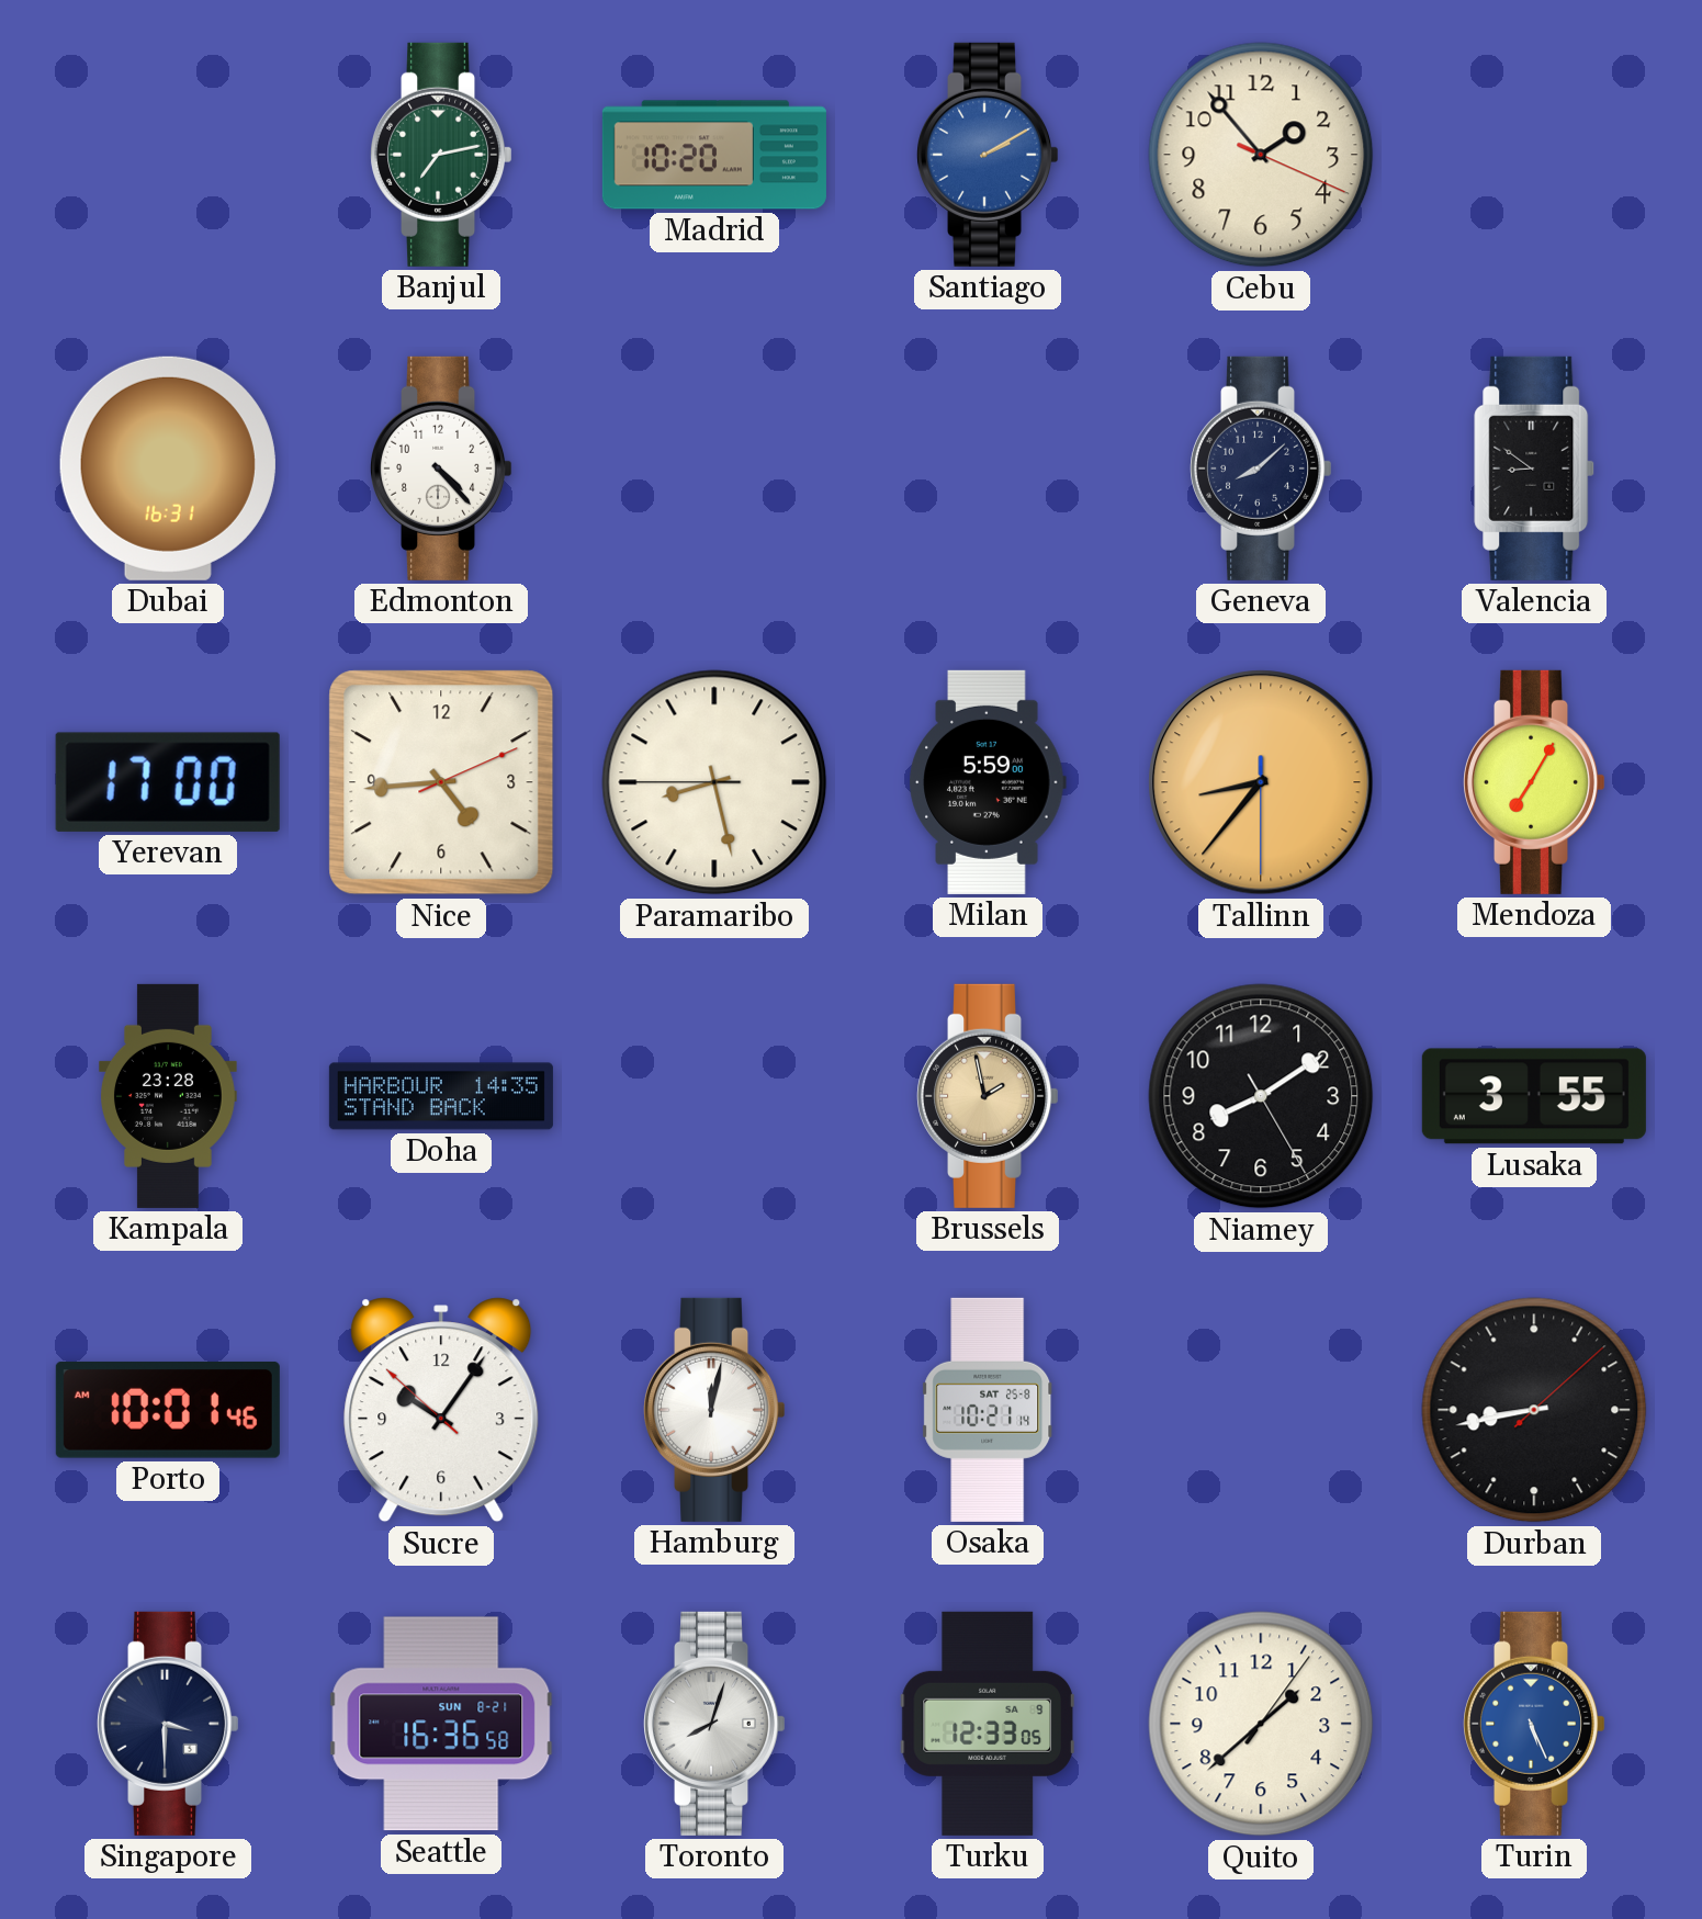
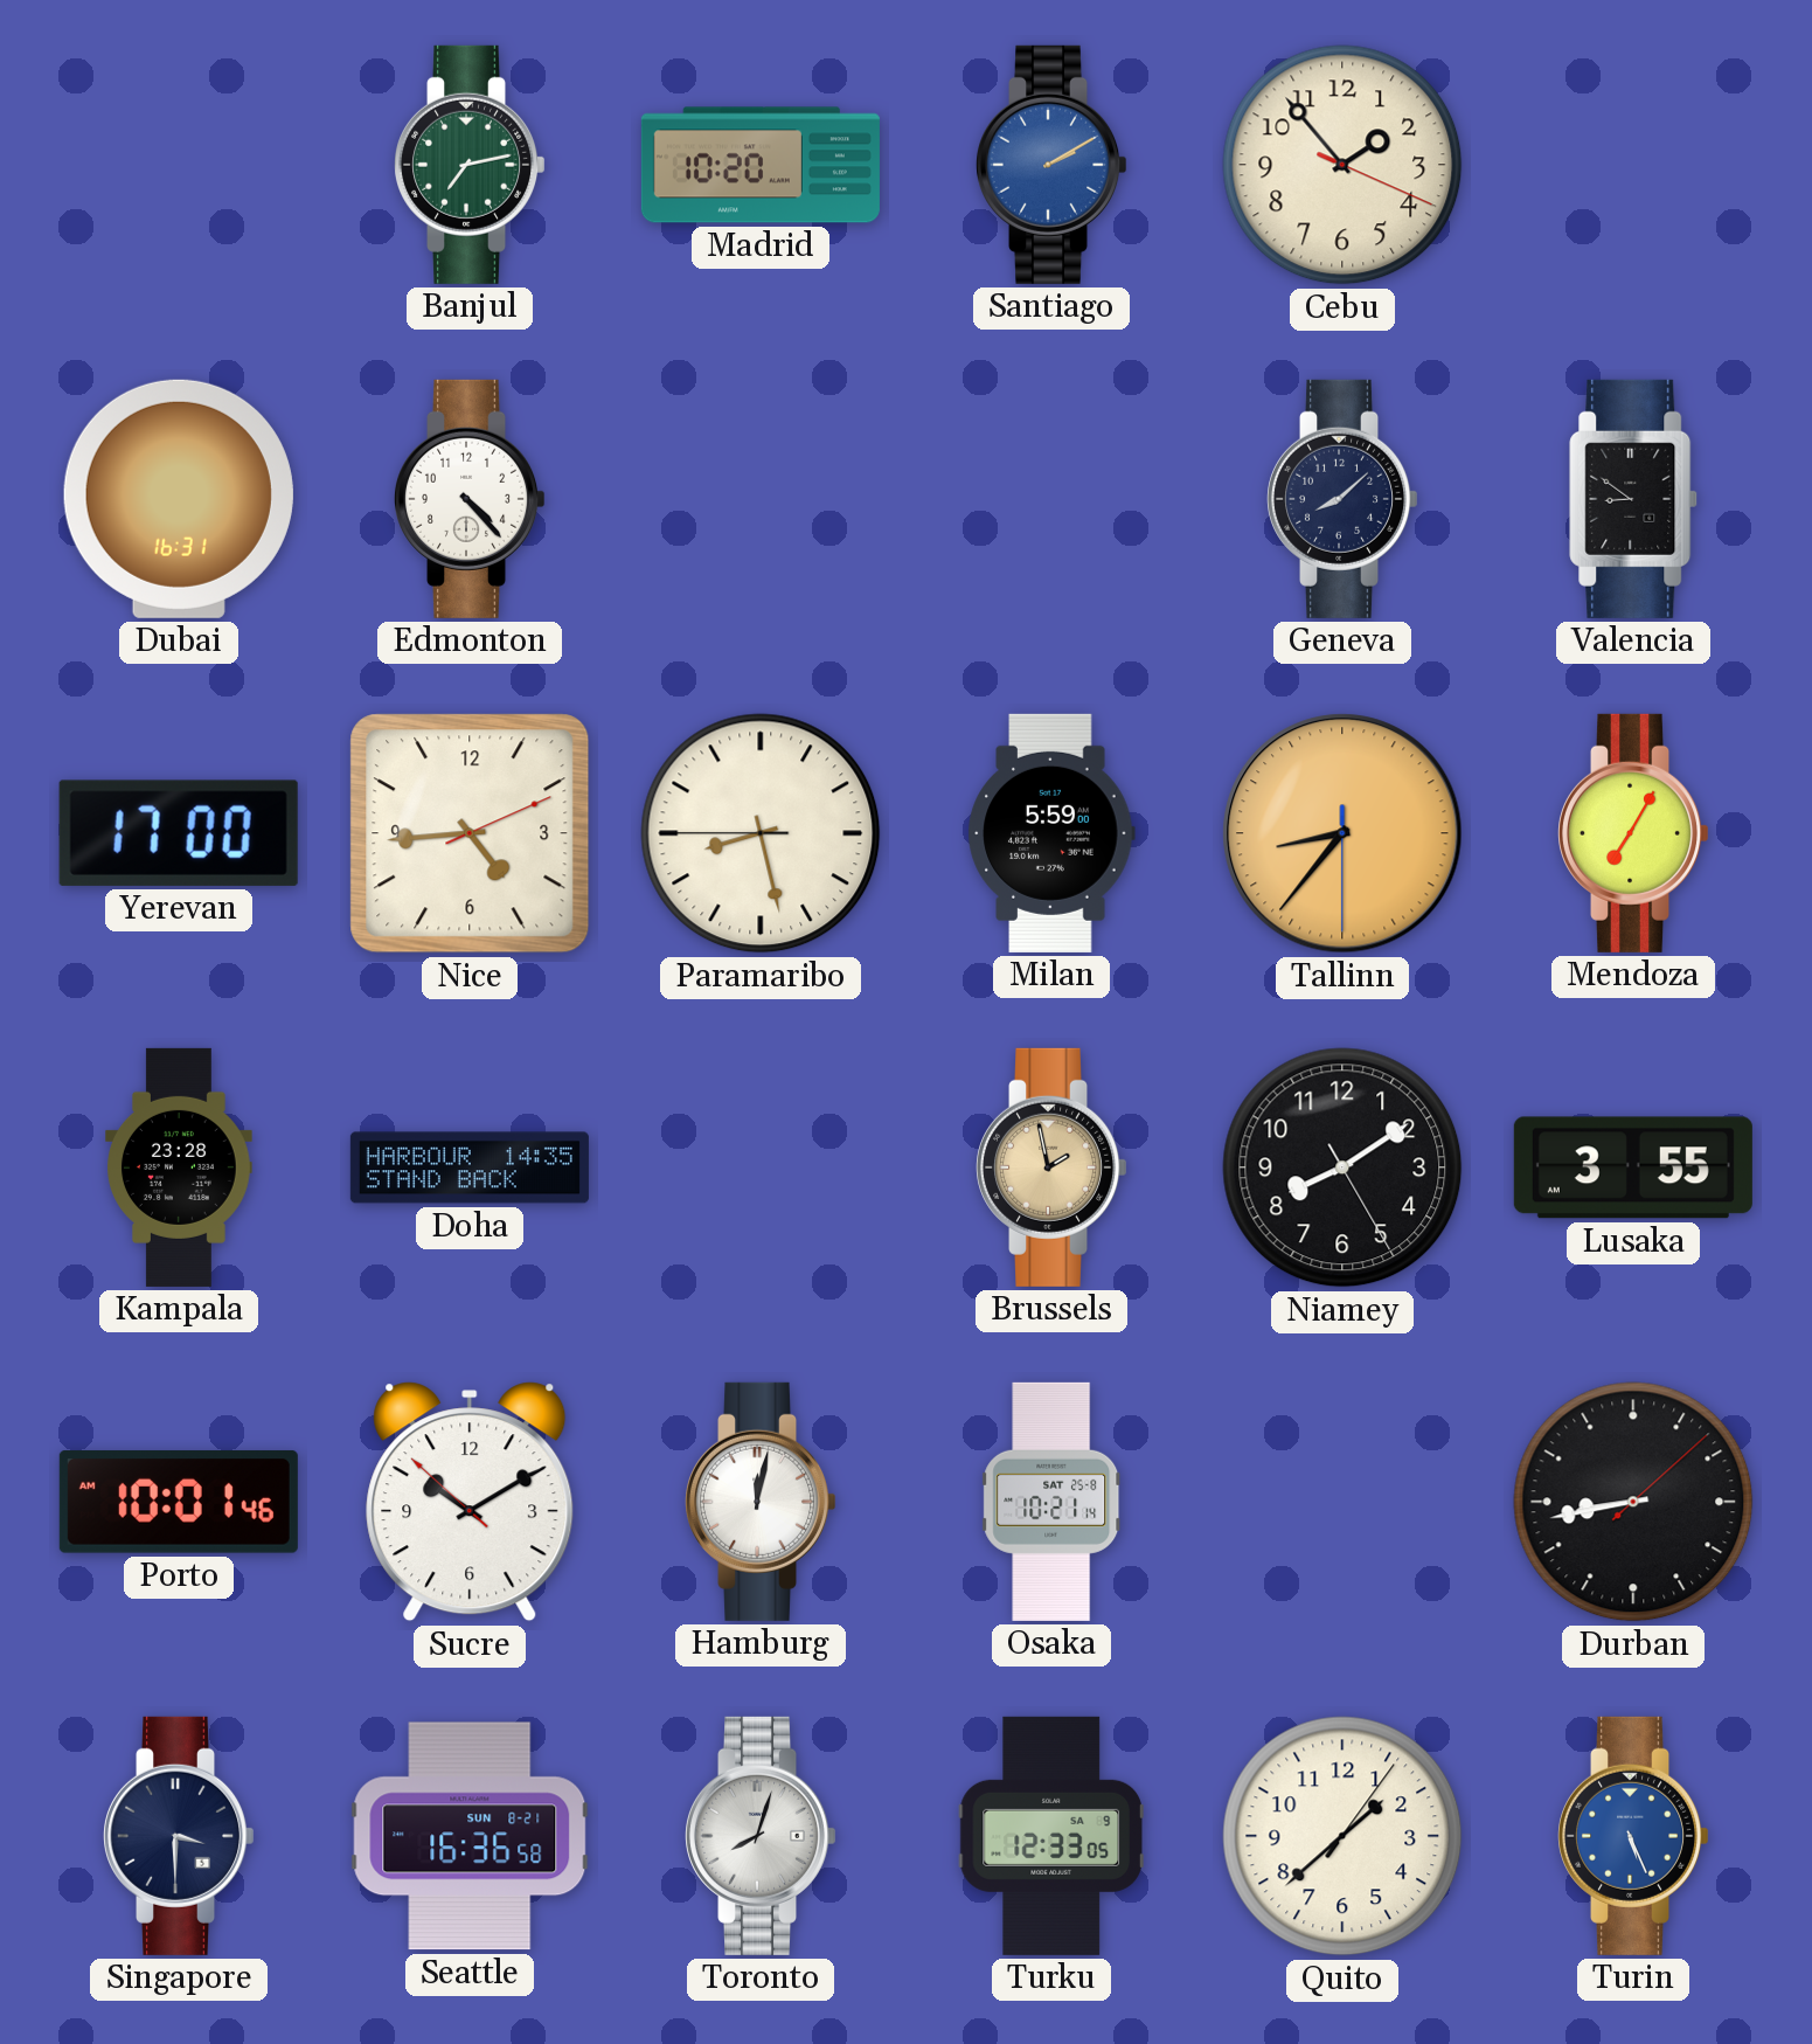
Sucre: 10:05 -> 10:09 (470, 1502)
